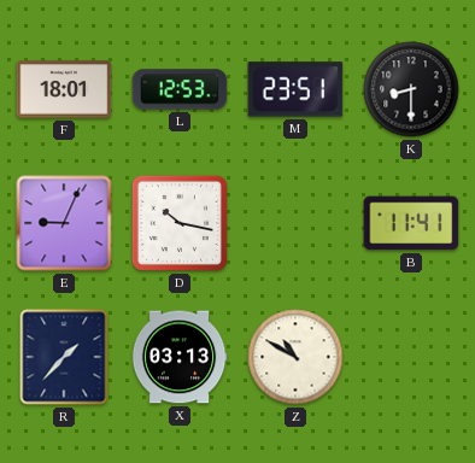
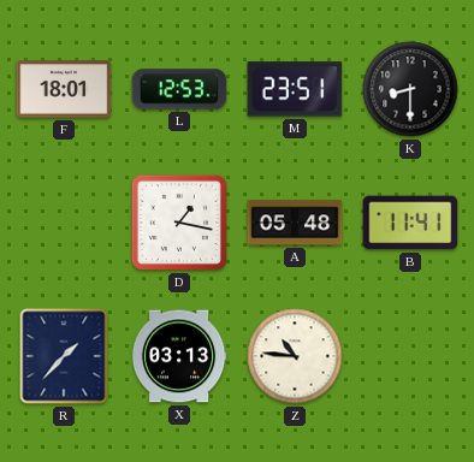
E: 9:04 -> none (64, 223)
D: 10:17 -> 1:17 (179, 223)
A: none -> 05:48 (295, 223)
Z: 10:50 -> 10:46 (295, 356)
